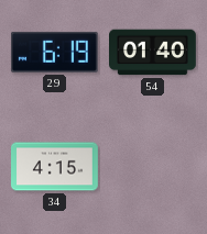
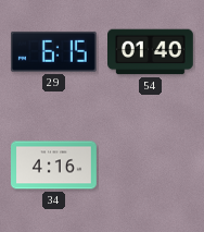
29: 6:19 -> 6:15 (53, 51)
34: 4:15 -> 4:16 (54, 166)
